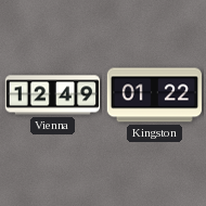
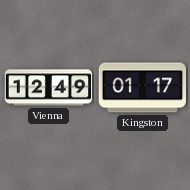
Kingston: 01:22 -> 01:17 (142, 88)
